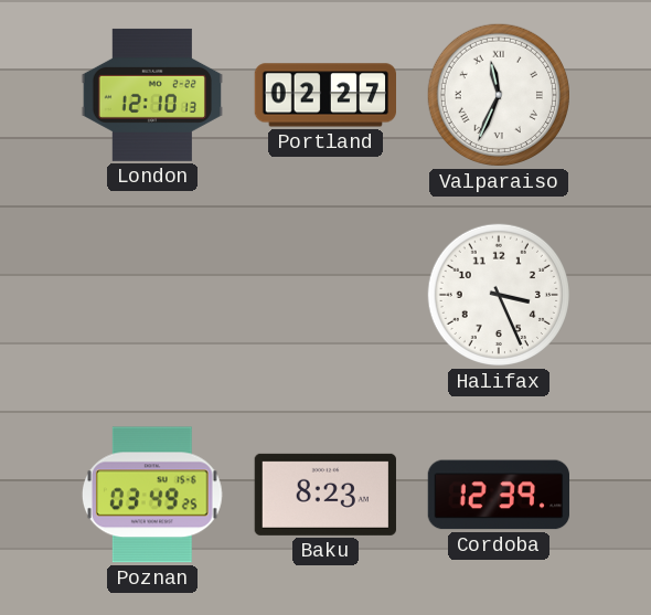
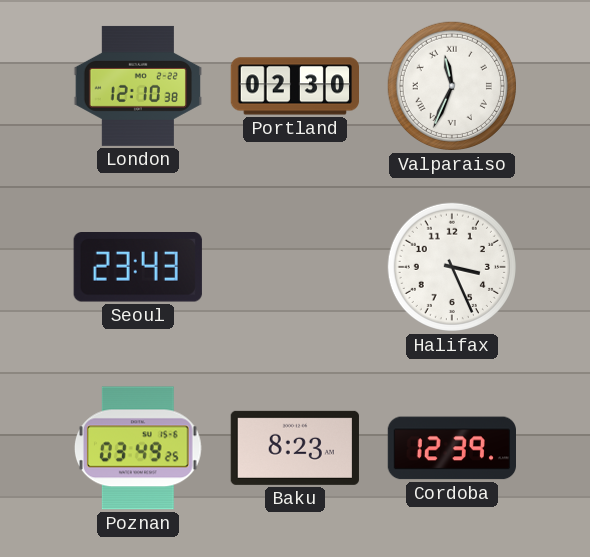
London: 12:10:13 -> 12:10:38 (137, 86)
Portland: 02:27 -> 02:30 (294, 86)
Seoul: none -> 23:43 (138, 268)
